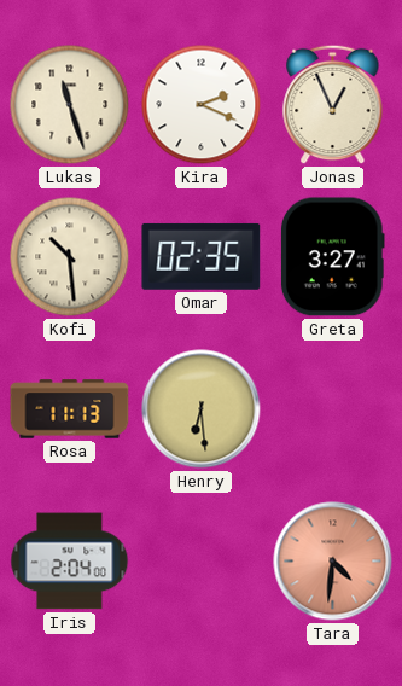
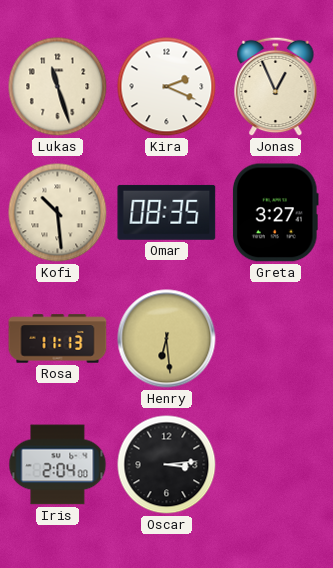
Omar: 02:35 -> 08:35 (167, 212)
Oscar: none -> 3:14 (167, 465)
Tara: 4:31 -> none (333, 562)
